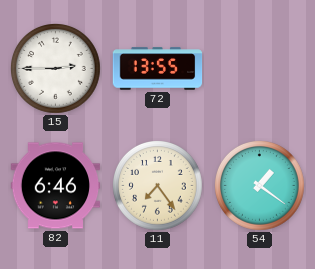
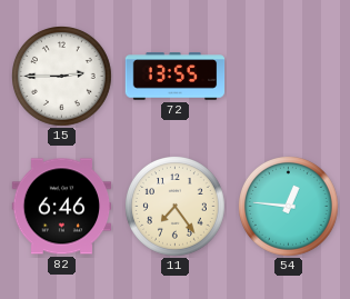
54: 1:21 -> 12:46 (289, 207)
